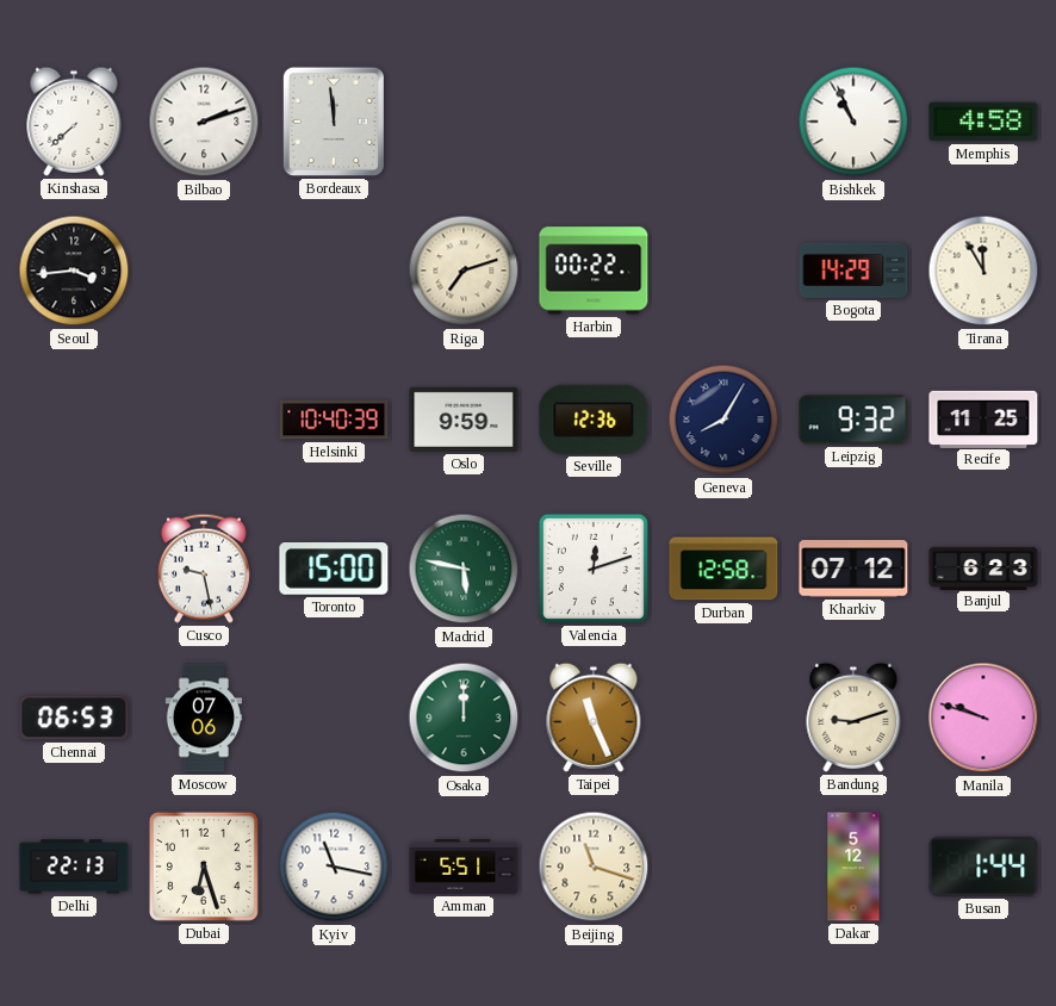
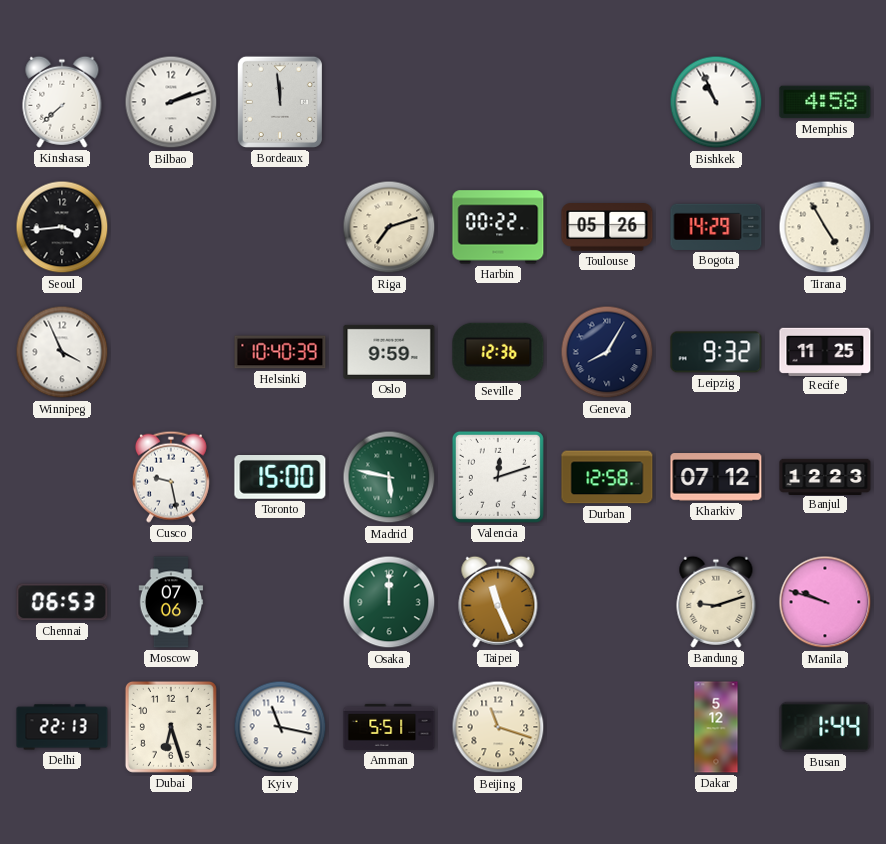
Toulouse: none -> 05:26 (607, 227)
Tirana: 11:55 -> 4:55 (825, 227)
Winnipeg: none -> 3:56 (62, 352)
Banjul: 6:23 -> 12:23 (825, 476)
